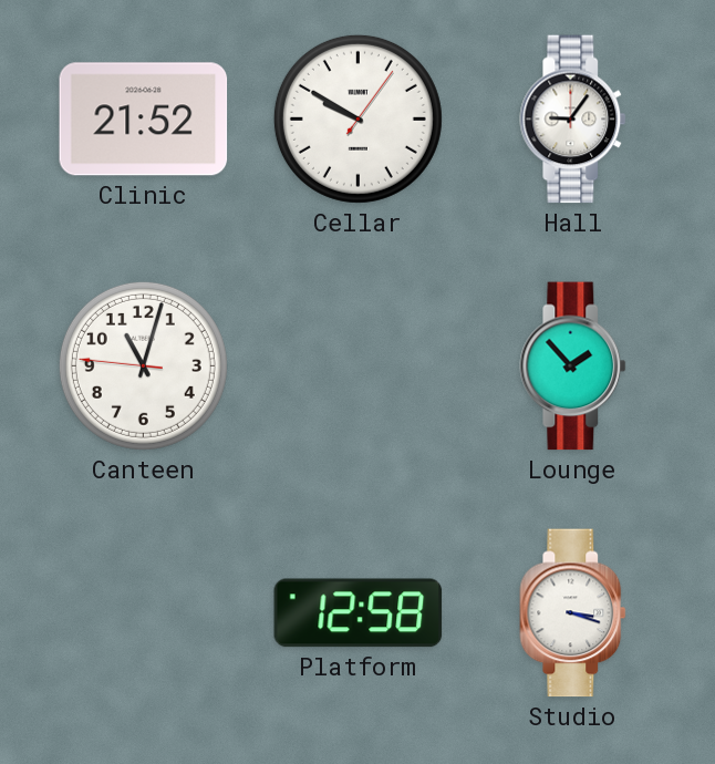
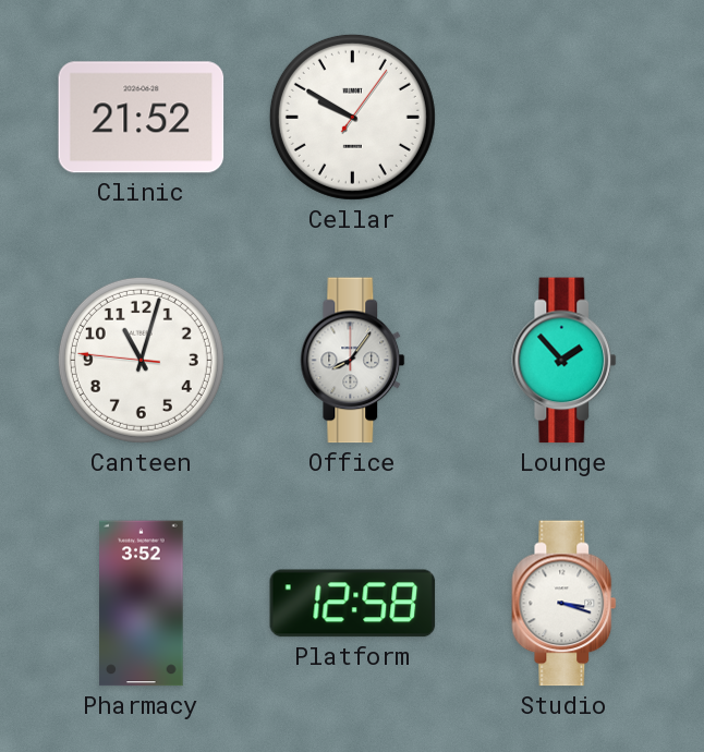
Hall: 9:06 -> none (573, 120)
Office: none -> 8:06 (353, 361)
Pharmacy: none -> 3:52 (142, 604)
